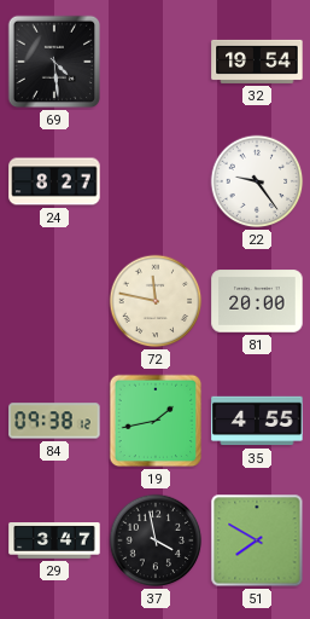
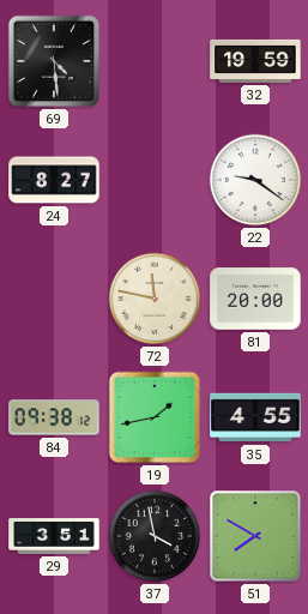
32: 19:54 -> 19:59 (255, 61)
22: 9:24 -> 9:21 (255, 180)
29: 3:47 -> 3:51 (54, 537)
